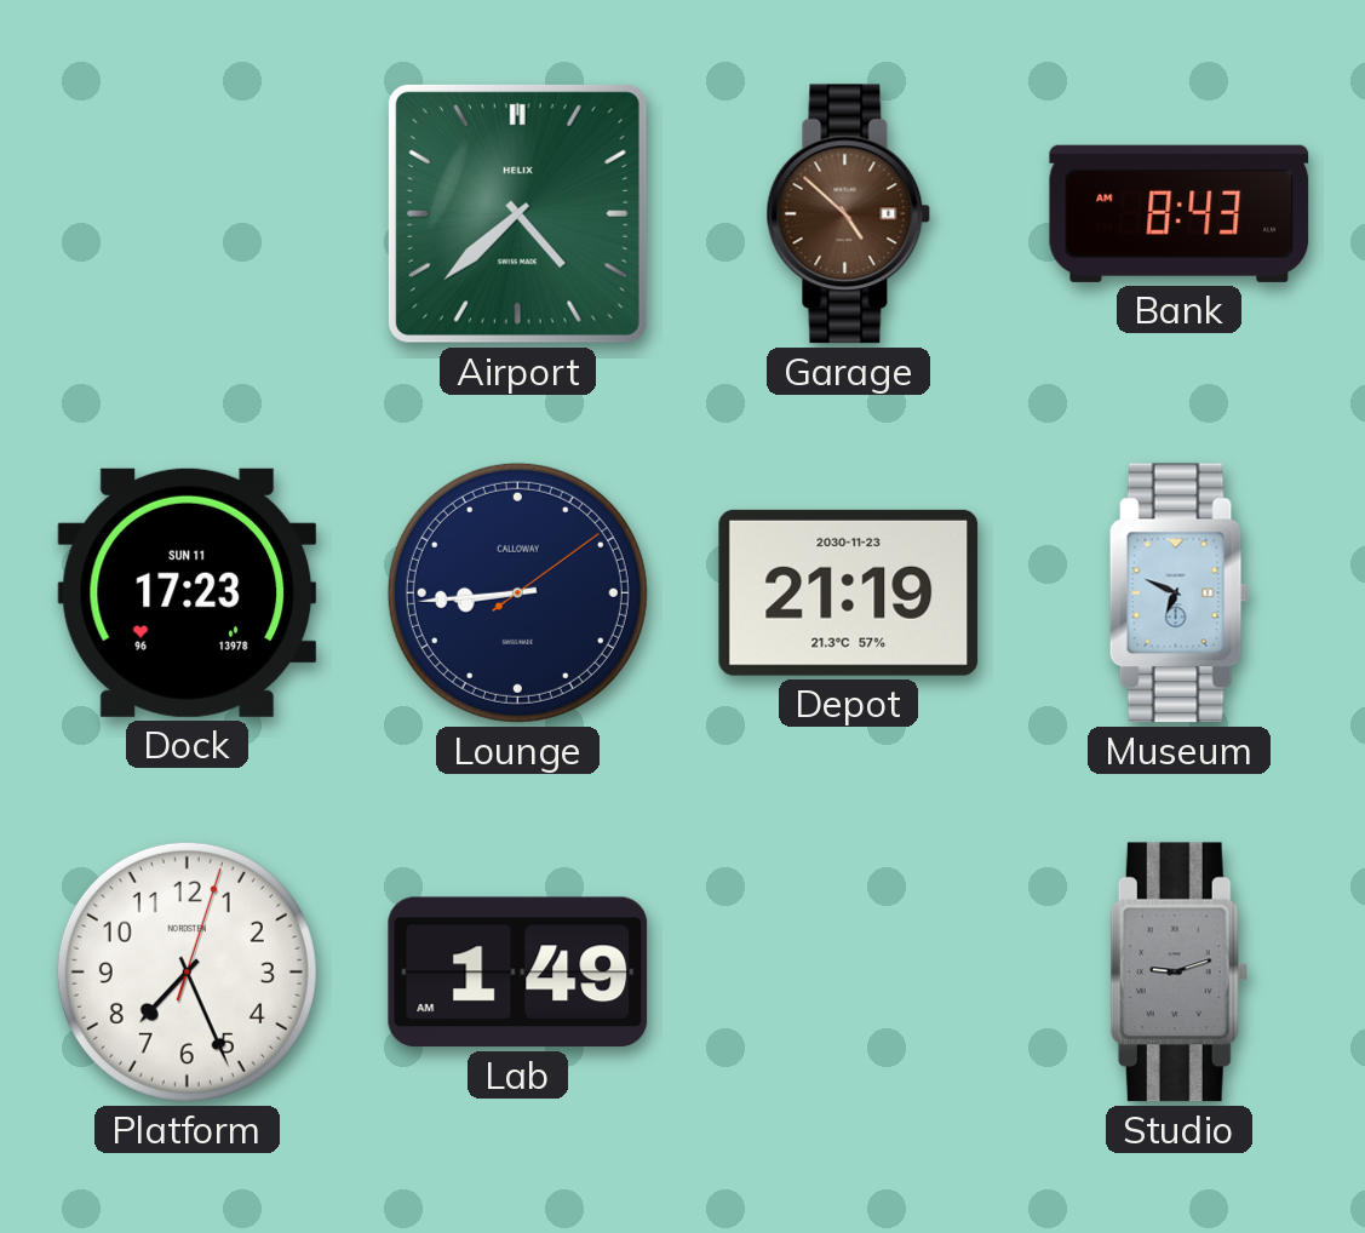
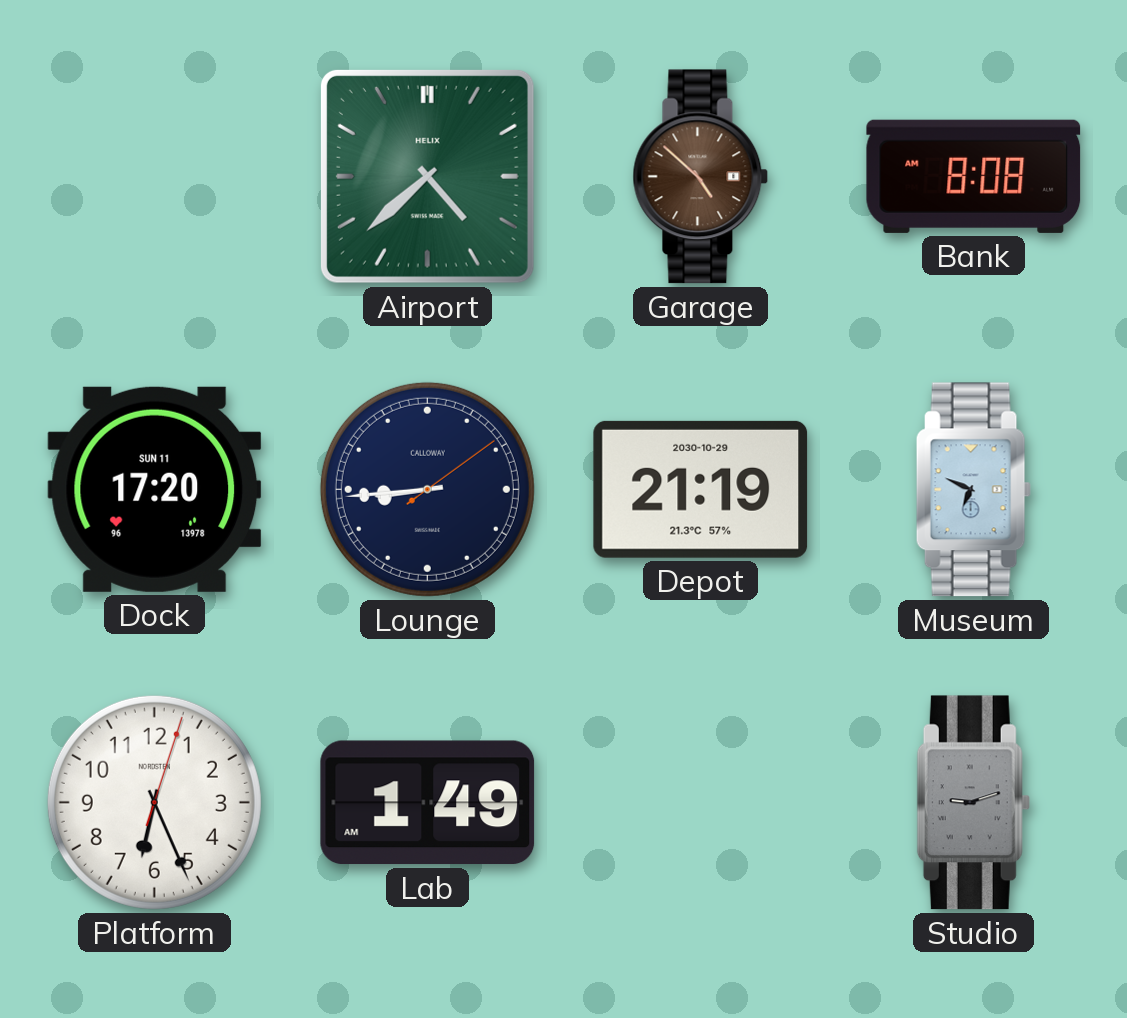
Bank: 8:43 -> 8:08 (974, 176)
Dock: 17:23 -> 17:20 (155, 489)
Depot date: 2030-11-23 -> 2030-10-29 (701, 489)
Platform: 7:26 -> 6:26 (154, 802)
